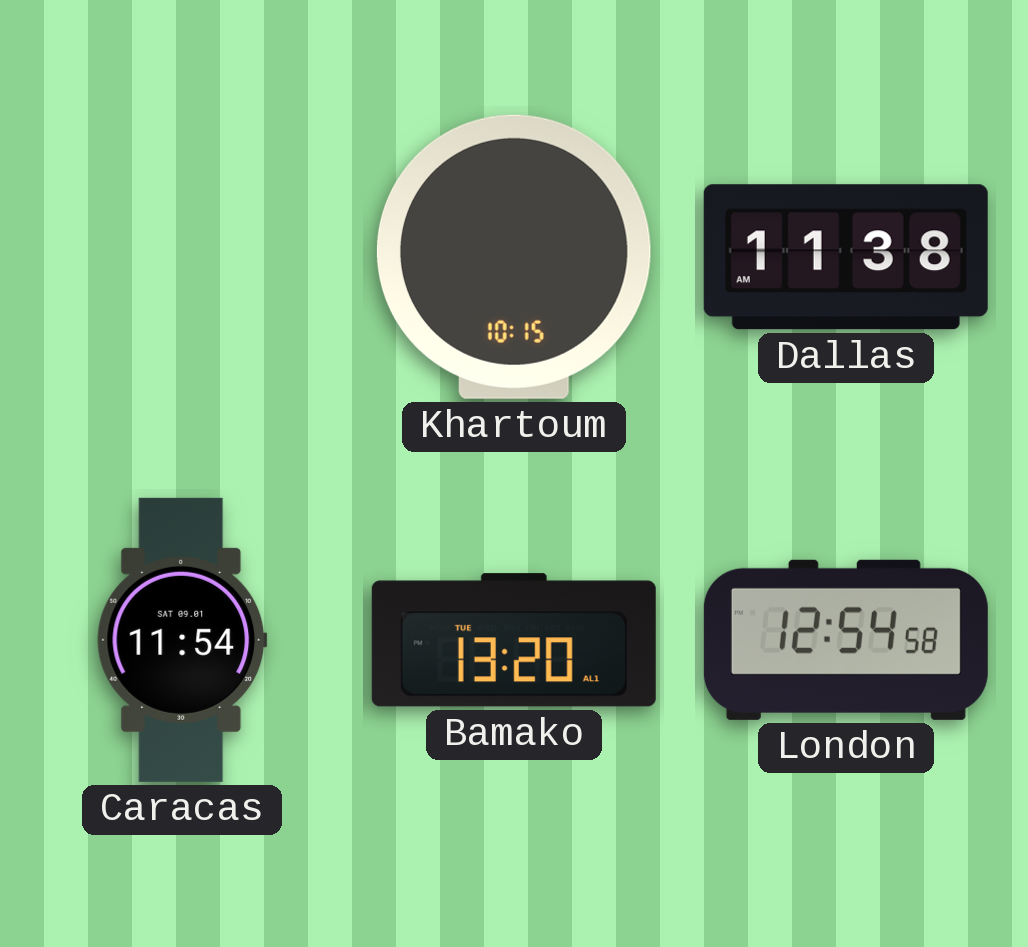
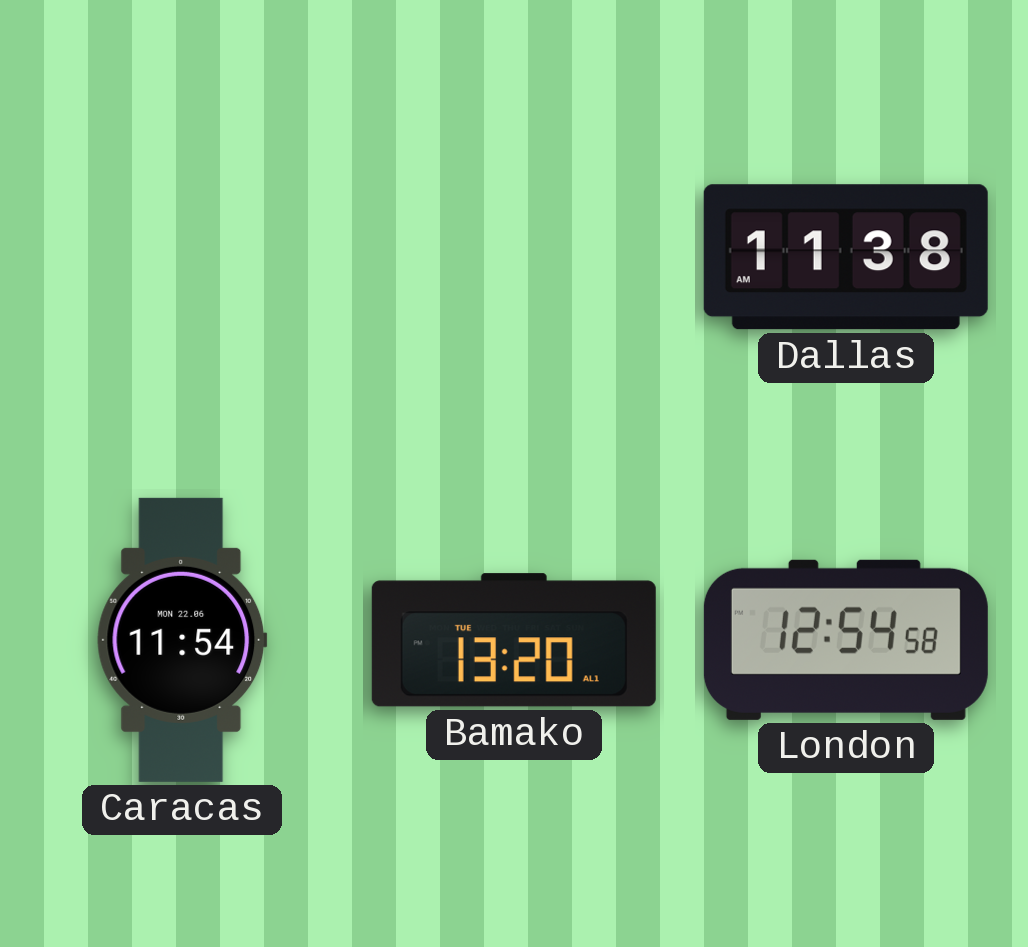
Khartoum: 10:15 -> none (514, 257)
Caracas date: SAT 09.01 -> MON 22.06 (182, 640)
